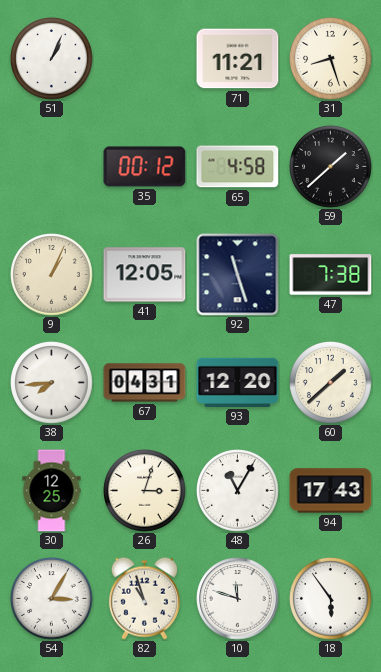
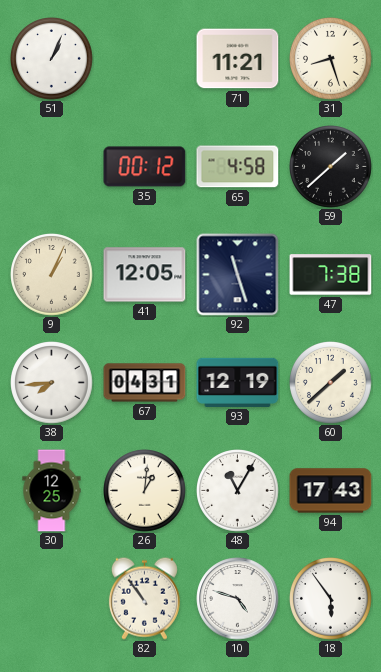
93: 12:20 -> 12:19 (238, 382)
26: 3:03 -> 1:01 (145, 491)
54: 3:05 -> none (52, 599)
82: 10:57 -> 10:54 (144, 598)
10: 11:48 -> 4:48 (238, 599)
